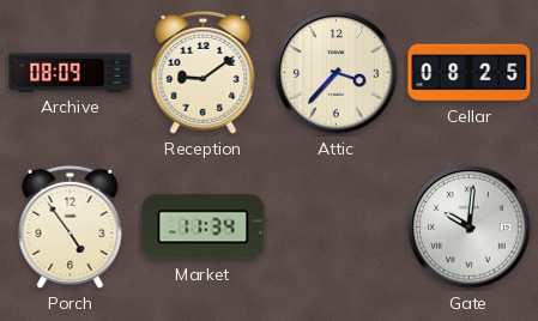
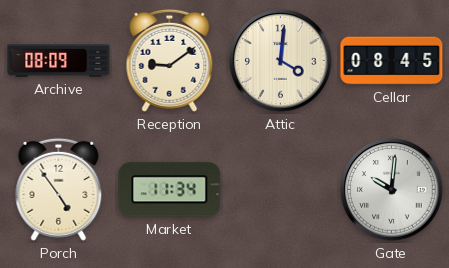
Attic: 3:37 -> 4:01 (281, 61)
Cellar: 08:25 -> 08:45 (392, 61)
